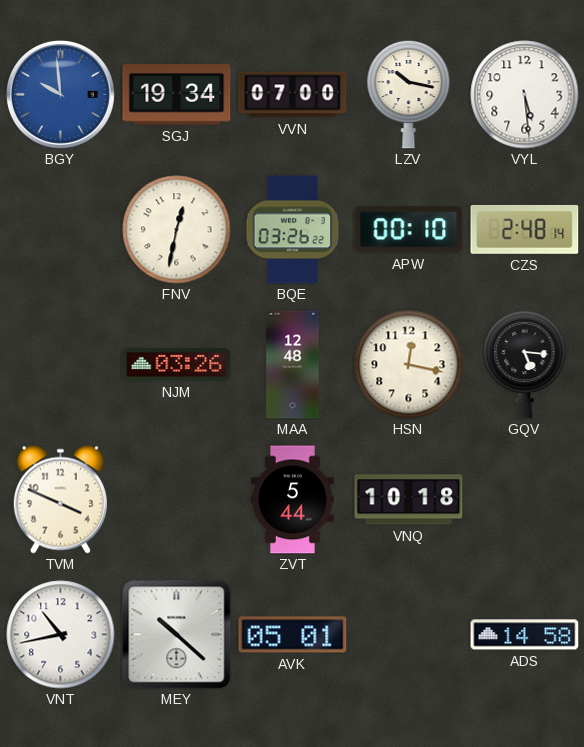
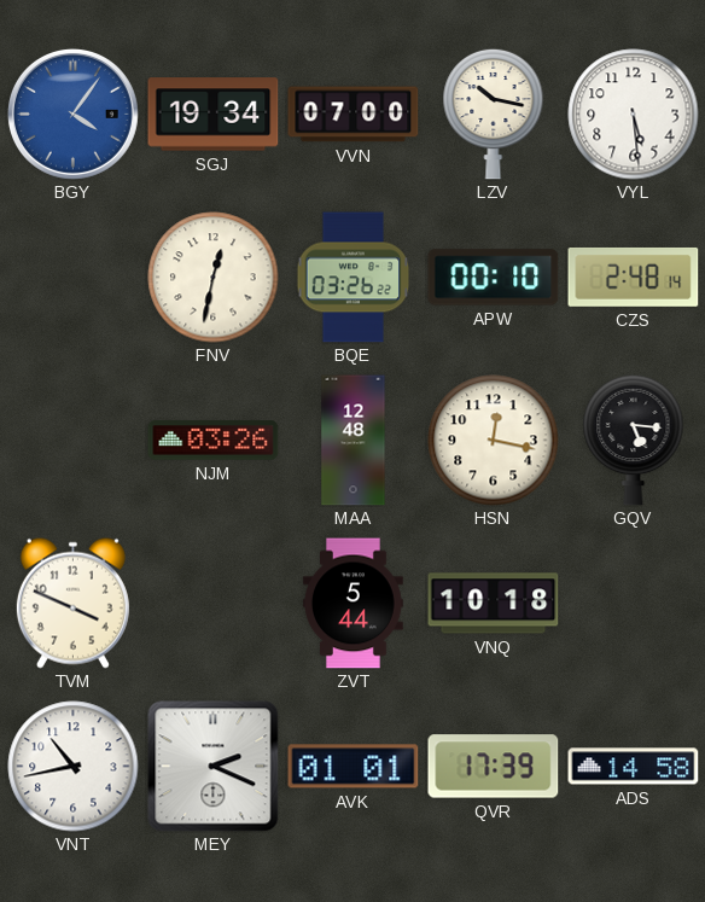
BGY: 9:59 -> 4:06 (72, 114)
MEY: 10:22 -> 2:19 (214, 767)
AVK: 05:01 -> 01:01 (354, 767)
QVR: none -> 17:39 (494, 767)
